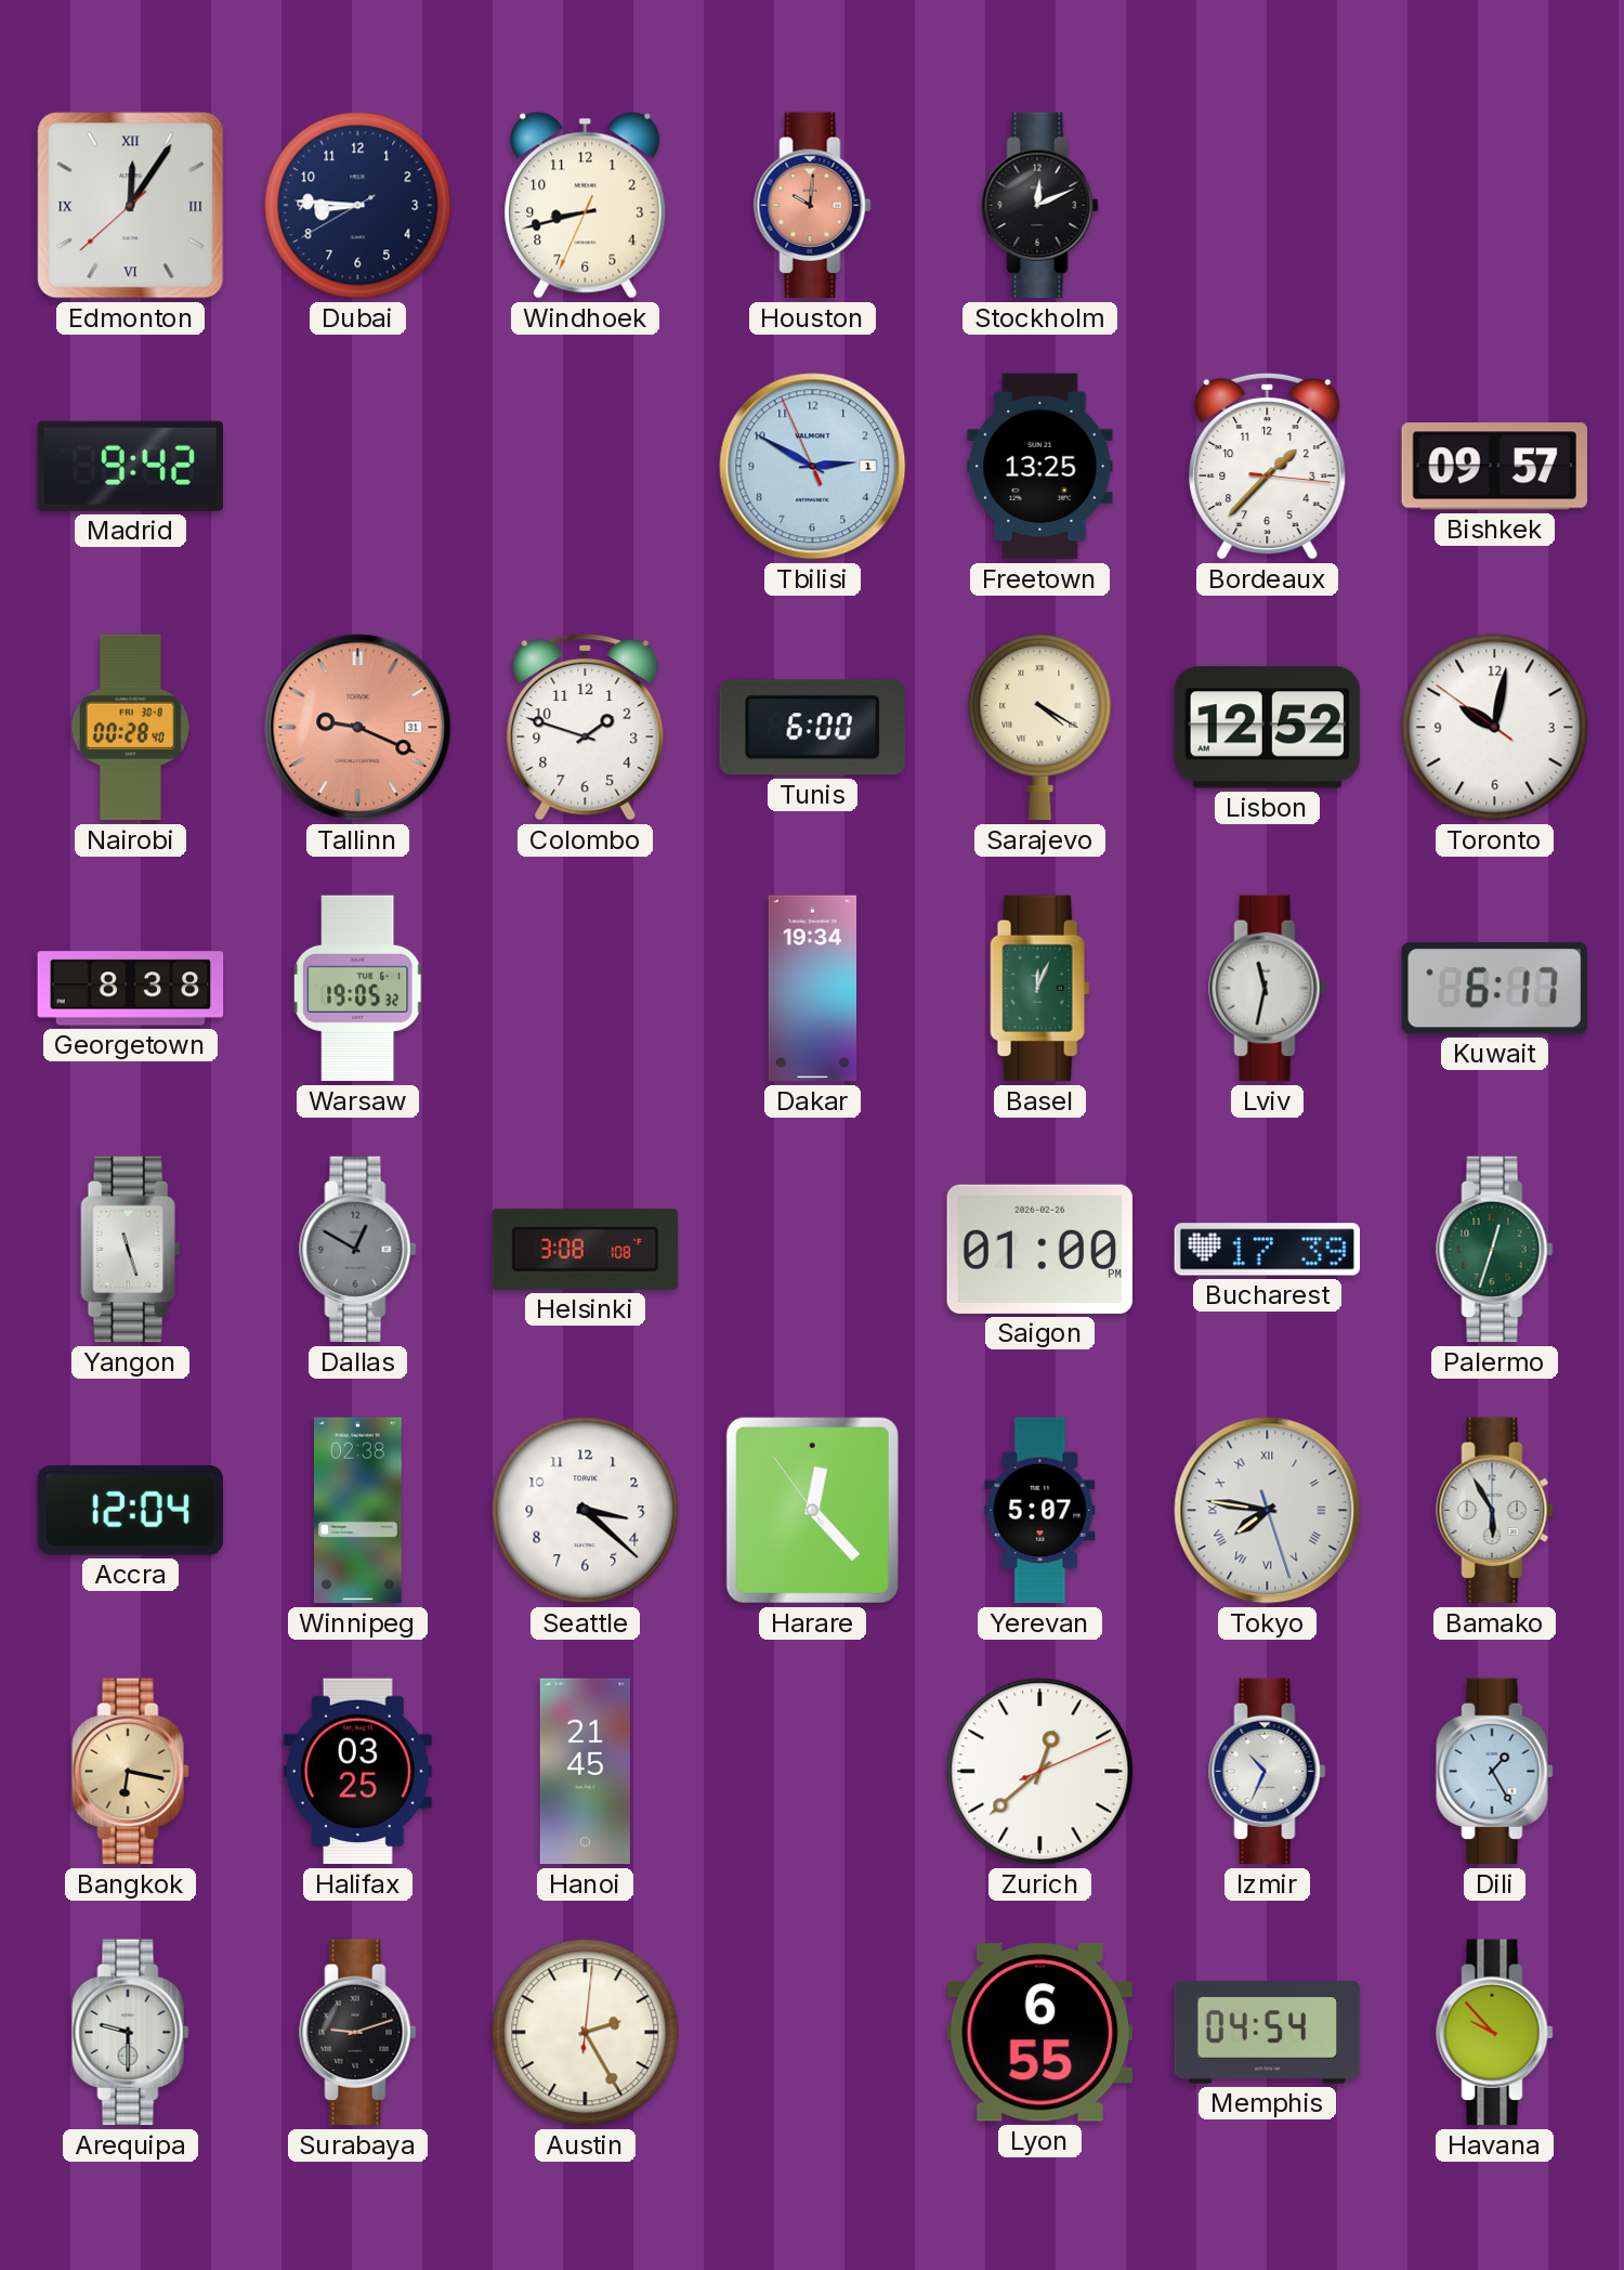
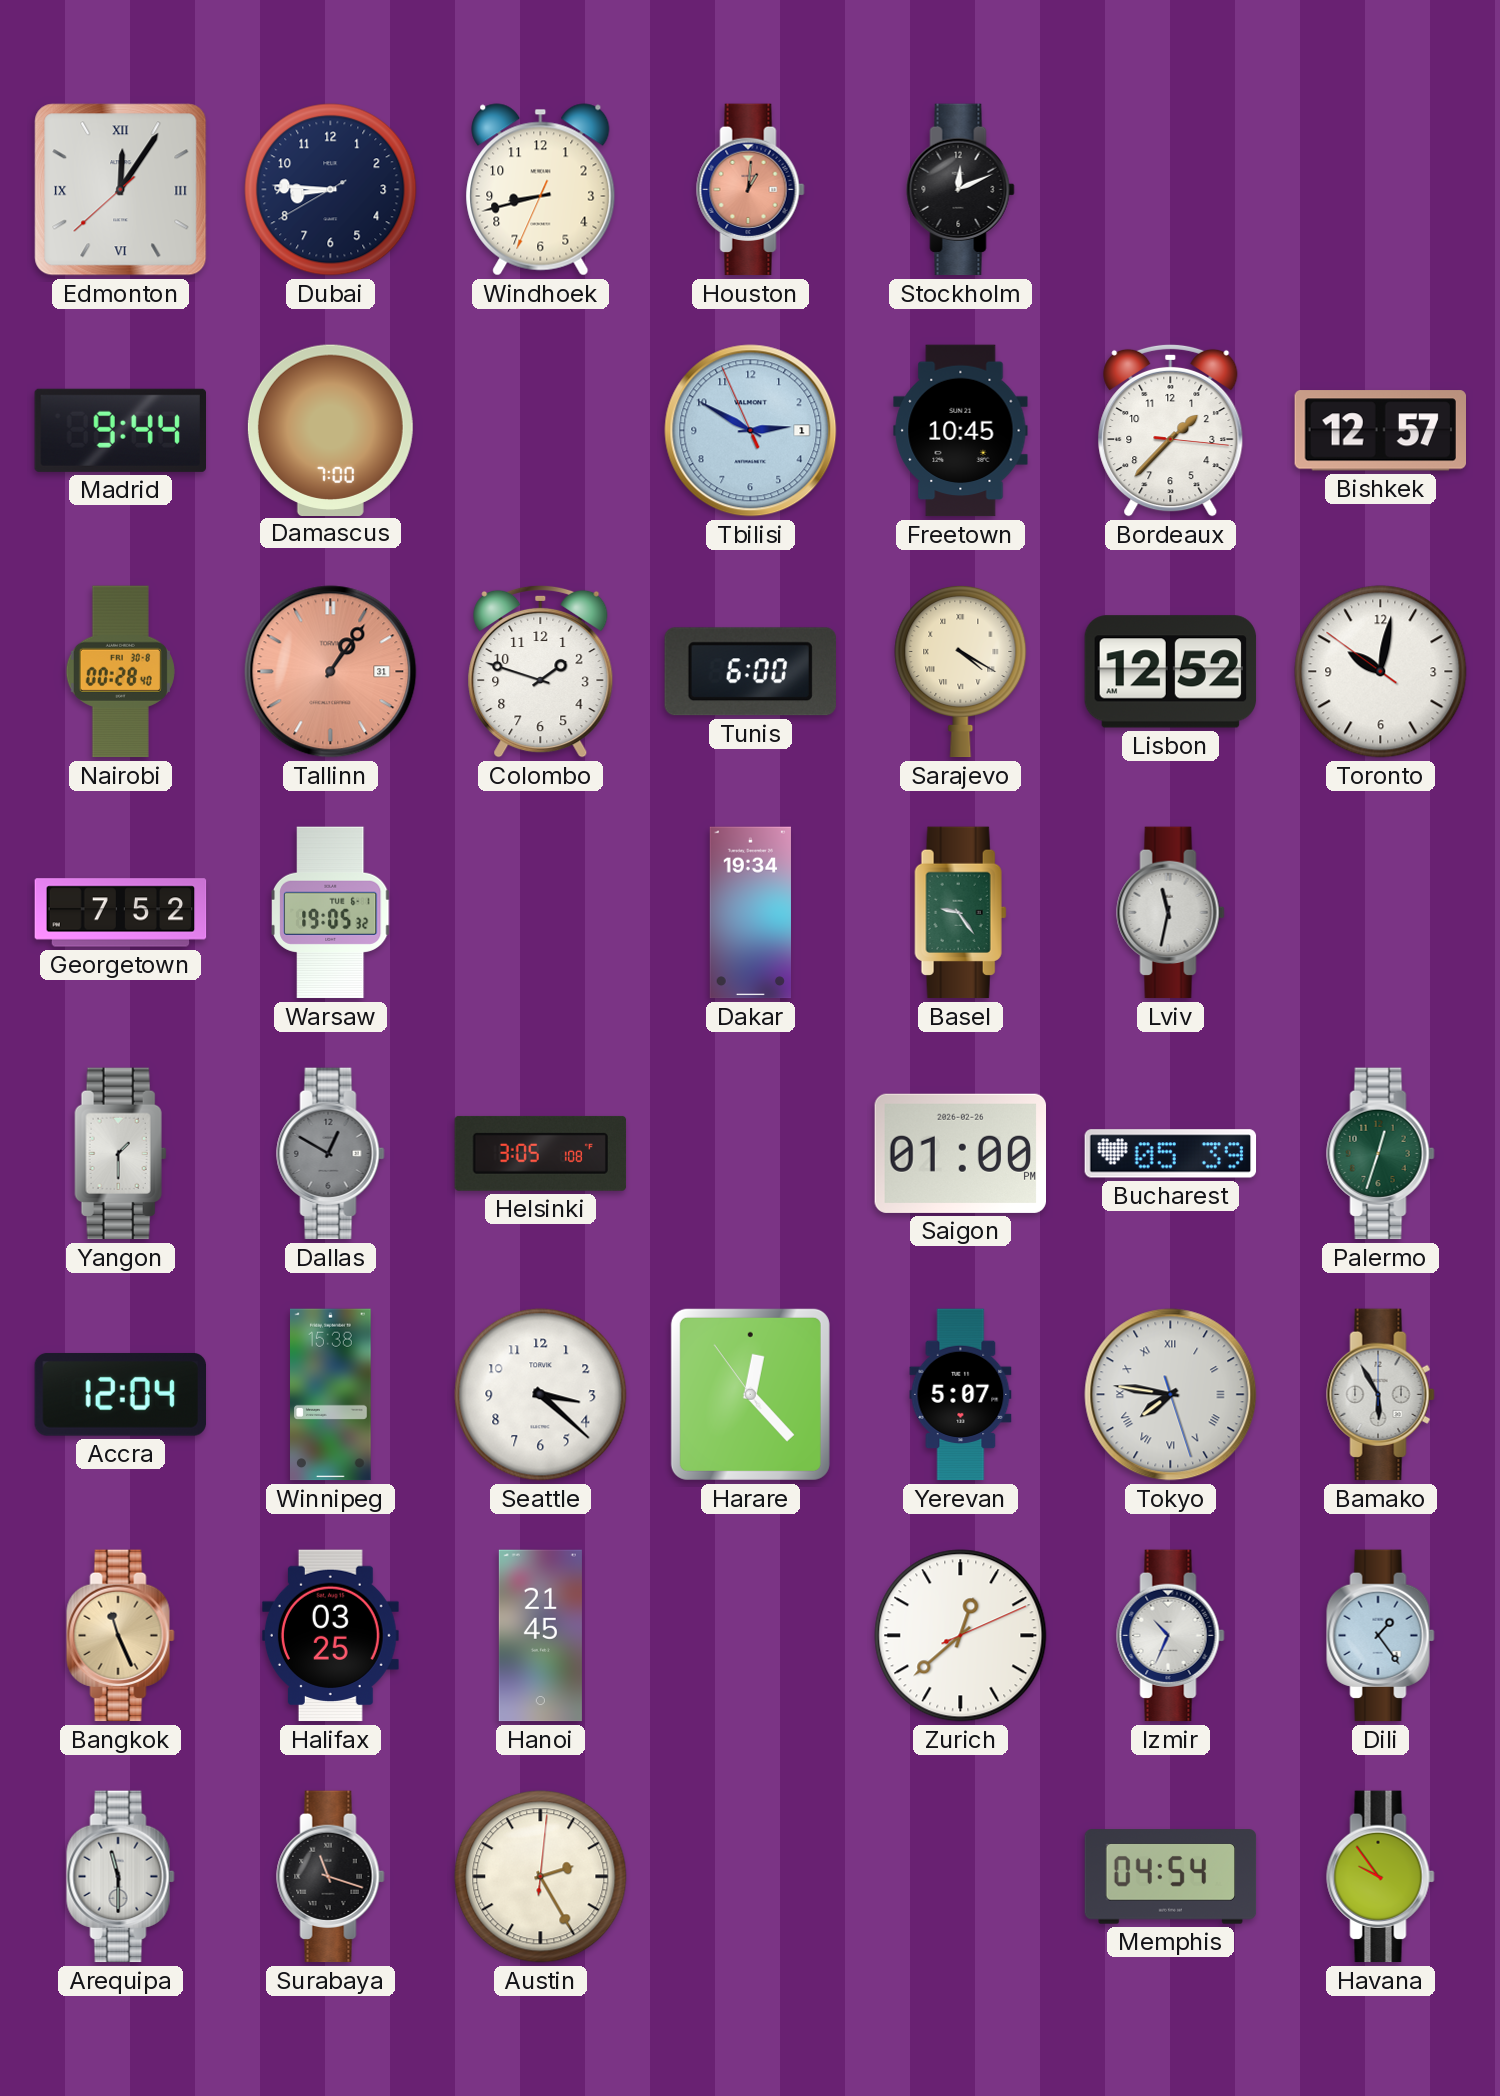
Houston: 10:01 -> 1:01 (751, 190)
Madrid: 9:42 -> 9:44 (120, 430)
Damascus: none -> 7:00 (330, 430)
Freetown: 13:25 -> 10:45 (961, 431)
Bishkek: 09:57 -> 12:57 (1380, 431)
Tallinn: 9:19 -> 1:06 (331, 672)
Georgetown: 8:38 -> 7:52 (121, 913)
Basel: 12:04 -> 9:24 (961, 913)
Kuwait: 6:17 -> none (1494, 989)
Yangon: 11:27 -> 1:30 (121, 1154)
Helsinki: 3:08 -> 3:05 (541, 1153)
Bucharest: 17:39 -> 05:39 (1171, 1154)
Winnipeg: 02:38 -> 15:38 (331, 1395)
Bangkok: 6:17 -> 11:26 (121, 1636)
Dili: 1:25 -> 1:24 (1381, 1636)
Arequipa: 9:30 -> 11:30 (121, 1877)
Surabaya: 9:12 -> 11:18 (331, 1877)
Lyon: 6:55 -> none (1039, 2033)
Havana: 9:53 -> 9:54 (1381, 1877)
